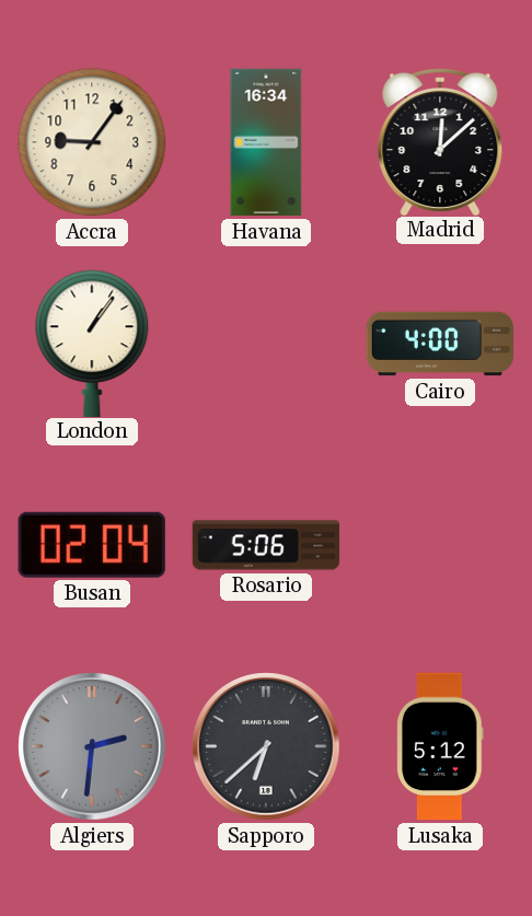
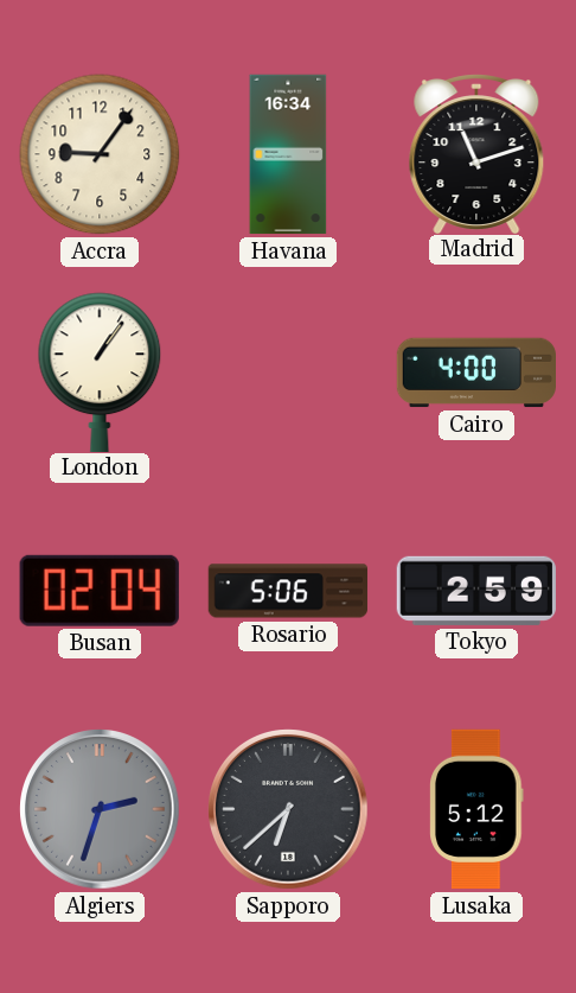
Madrid: 12:08 -> 11:12 (476, 154)
Tokyo: none -> 2:59 (475, 591)
Algiers: 2:31 -> 2:33 (100, 809)
